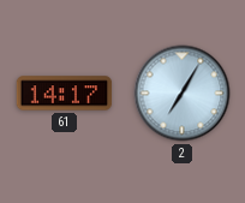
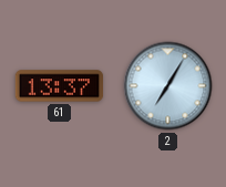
61: 14:17 -> 13:37 (60, 86)
